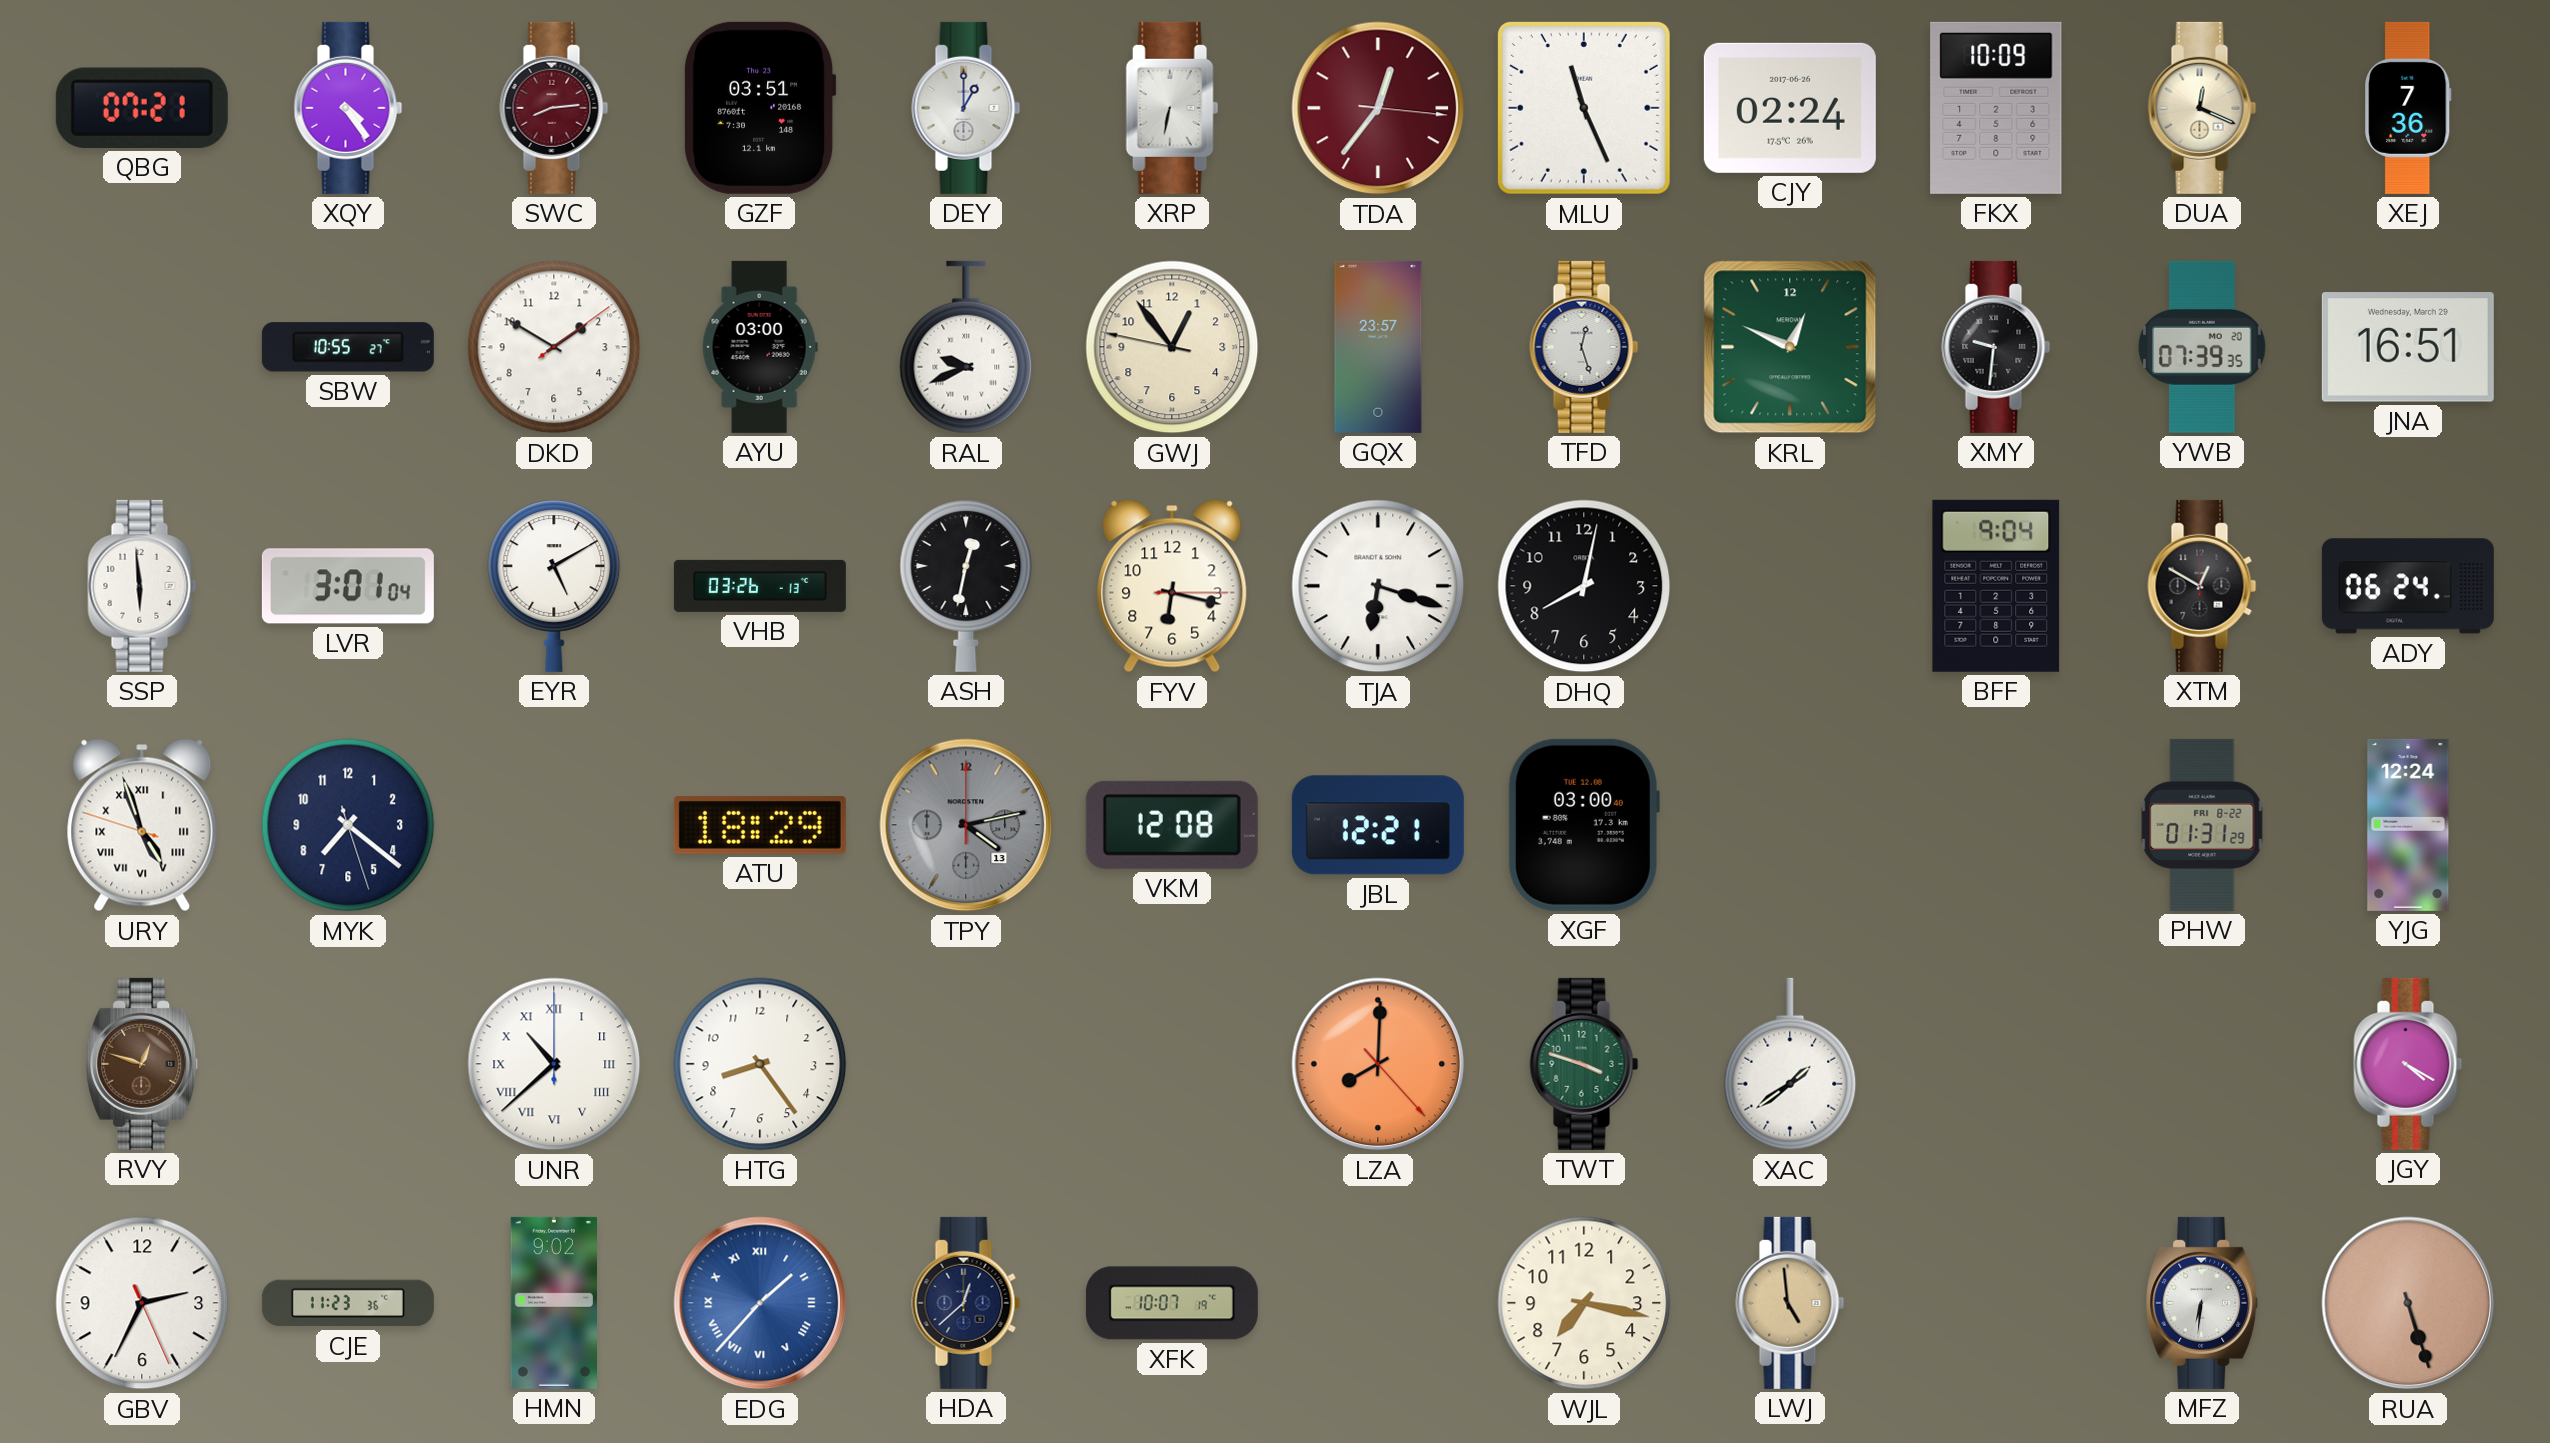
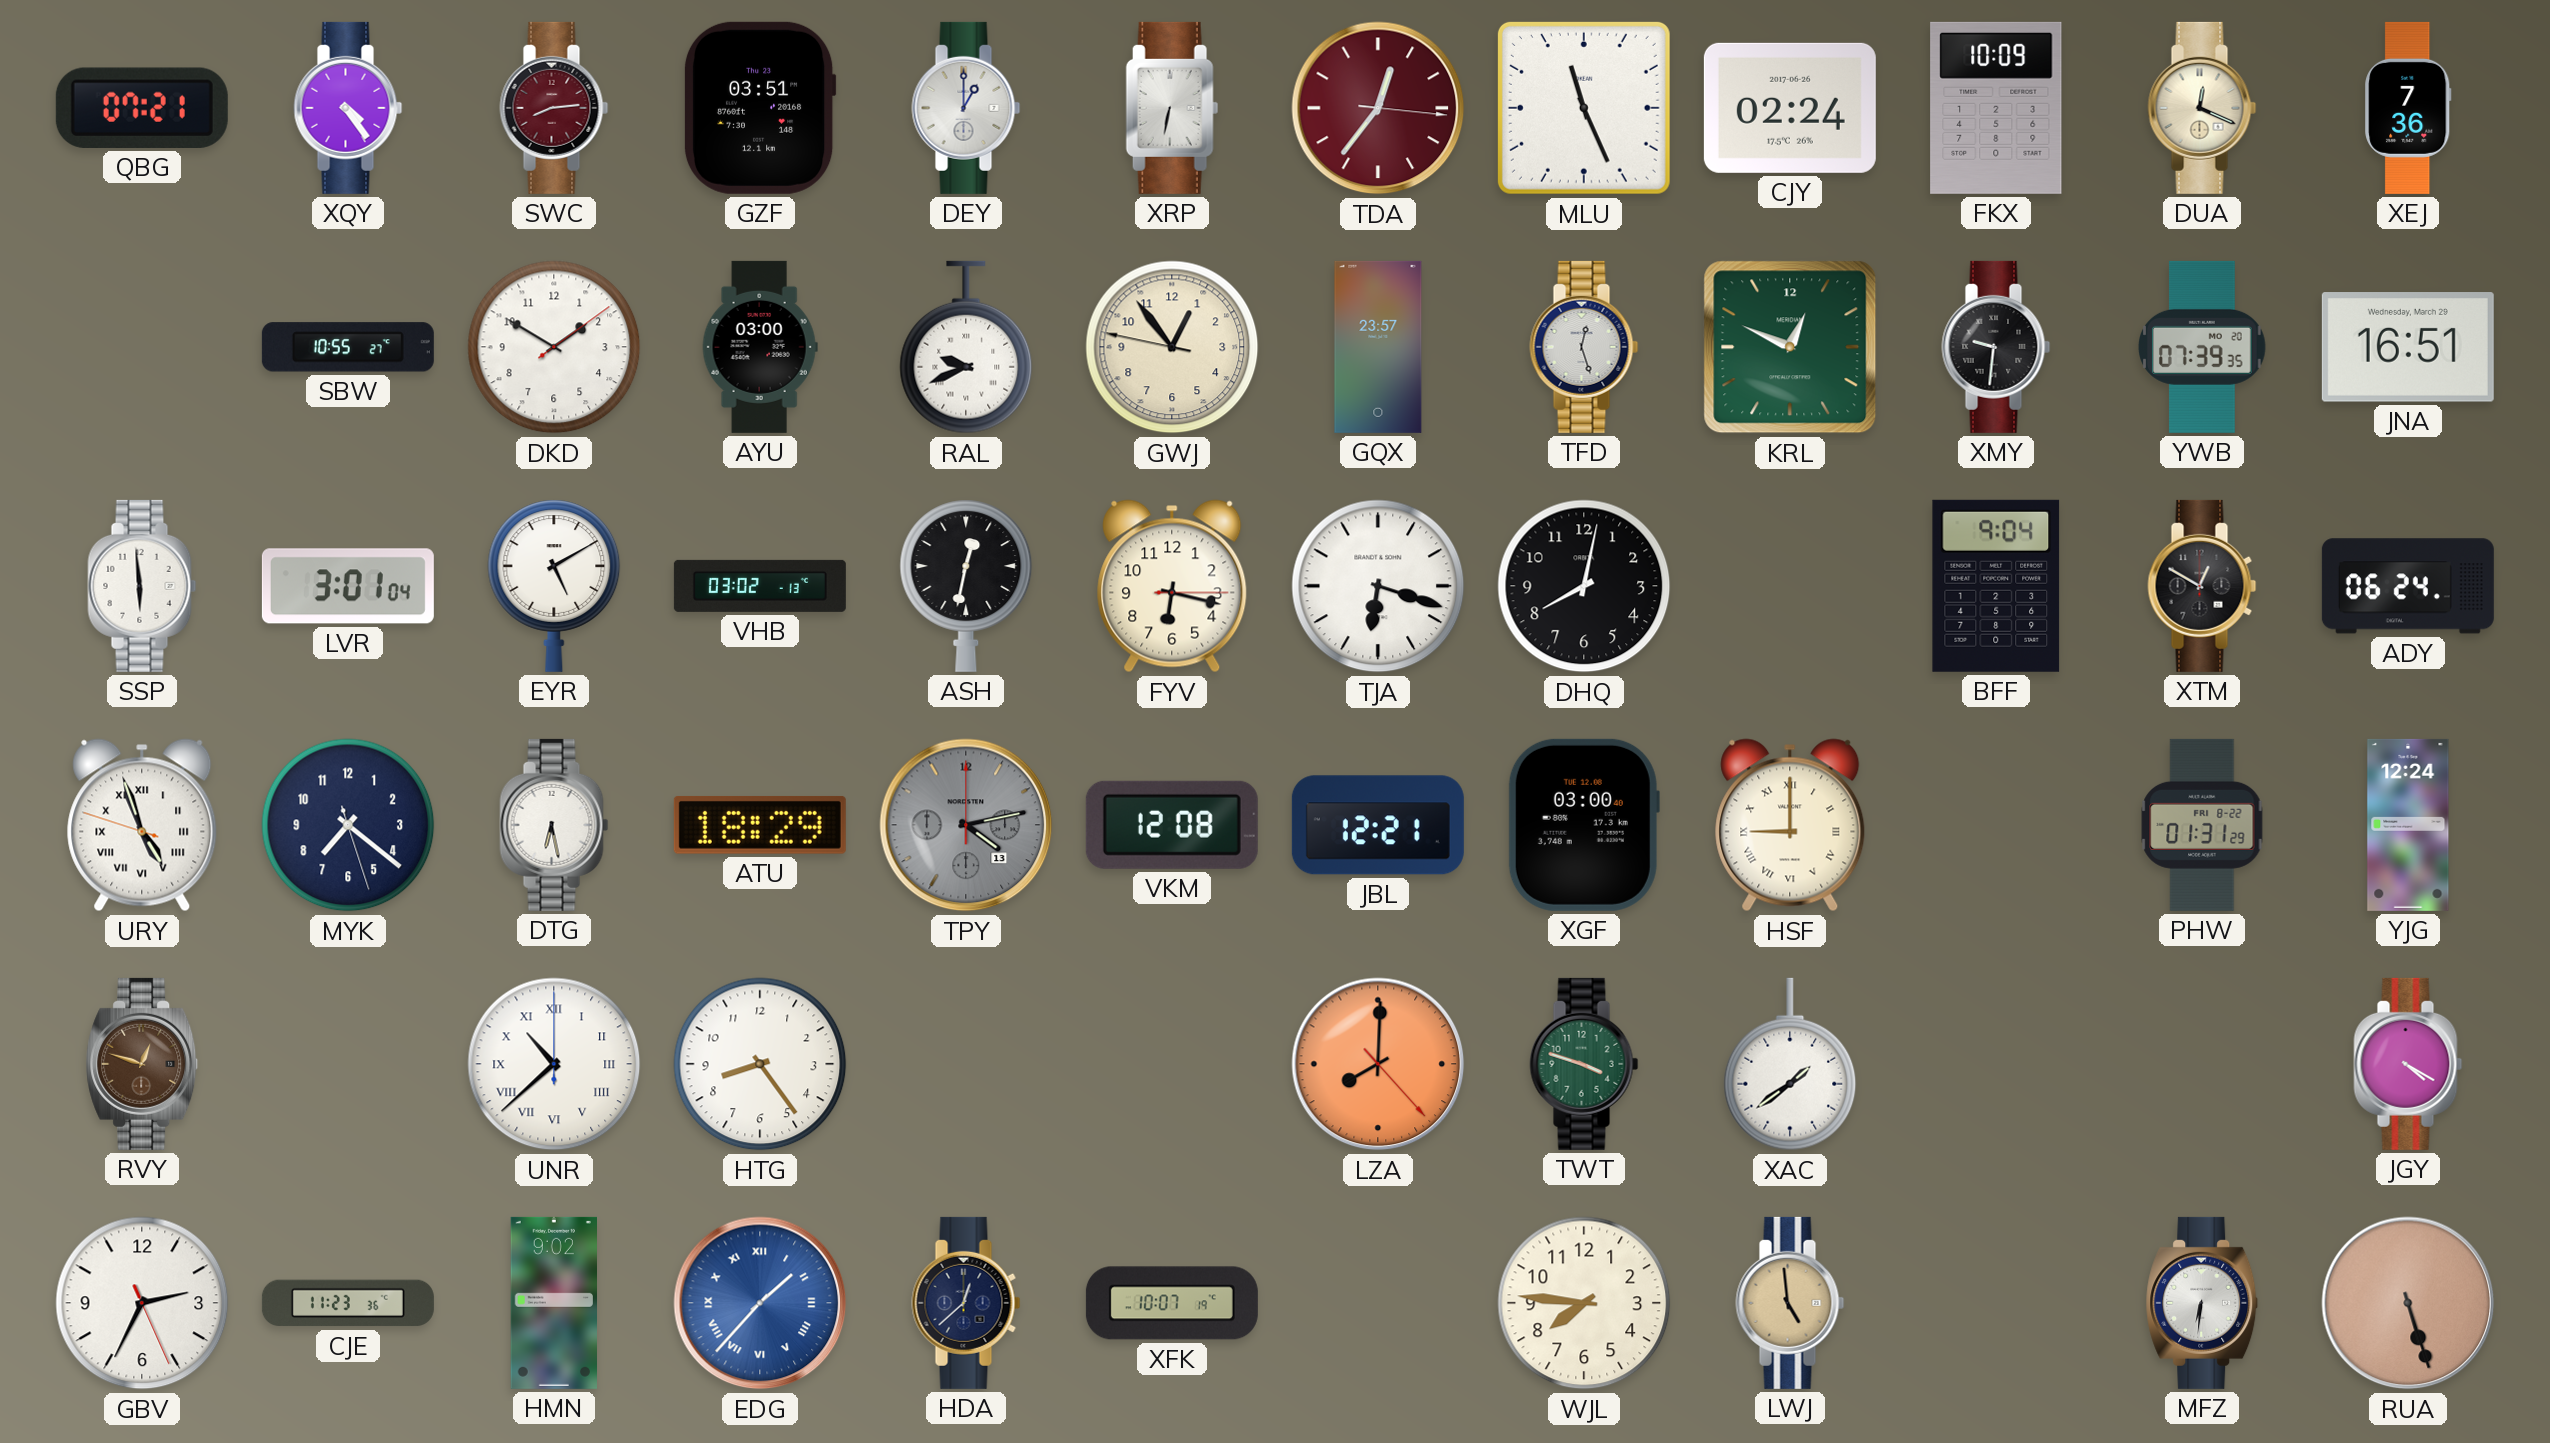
VHB: 03:26 -> 03:02 (760, 586)
DTG: none -> 6:28 (554, 825)
HSF: none -> 9:00 (1790, 825)
WJL: 7:17 -> 7:46 (1584, 1303)
